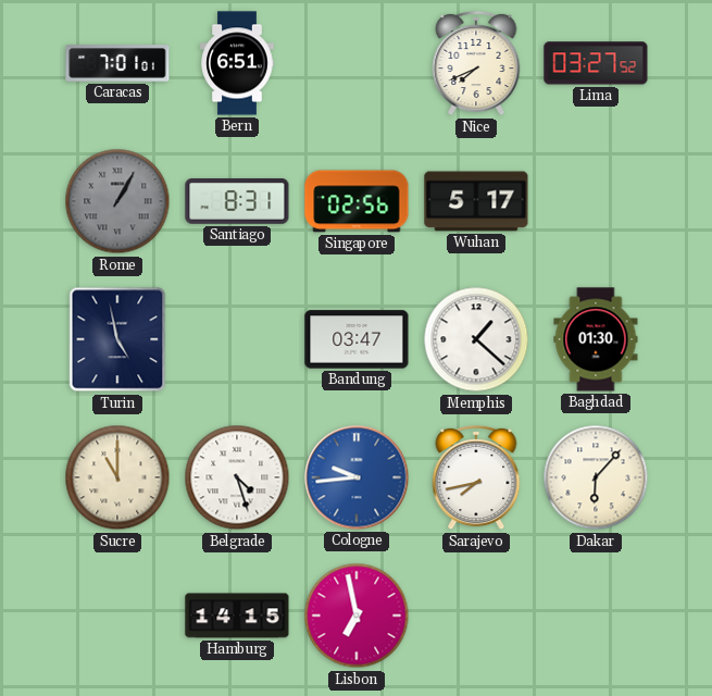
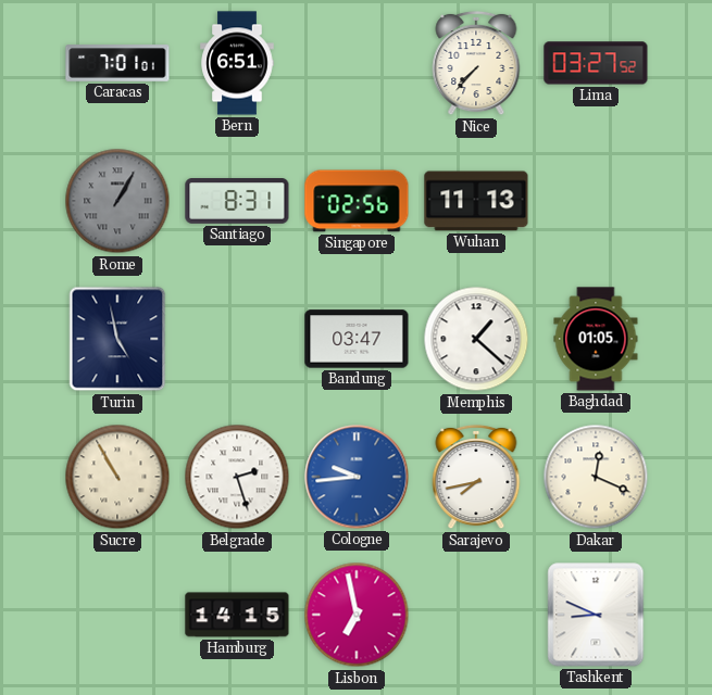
Nice: 7:41 -> 7:37 (476, 63)
Wuhan: 5:17 -> 11:13 (476, 201)
Baghdad: 01:30 -> 01:05 (596, 339)
Sucre: 11:00 -> 10:55 (117, 477)
Belgrade: 4:27 -> 2:27 (237, 477)
Dakar: 6:07 -> 12:19 (596, 477)
Tashkent: none -> 8:49 (596, 615)
